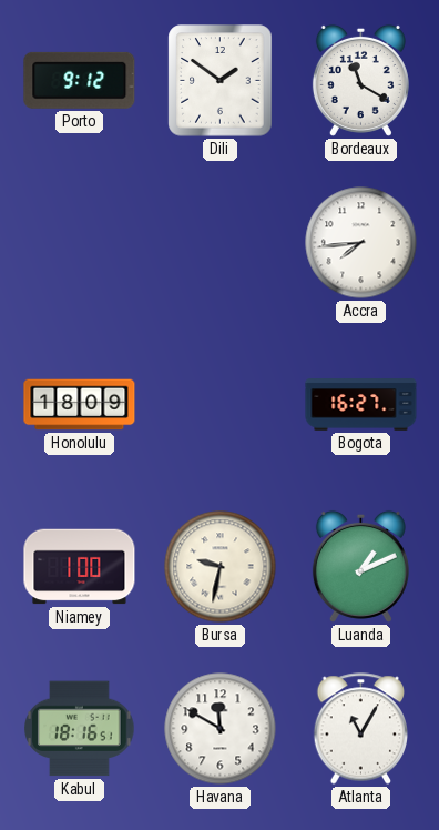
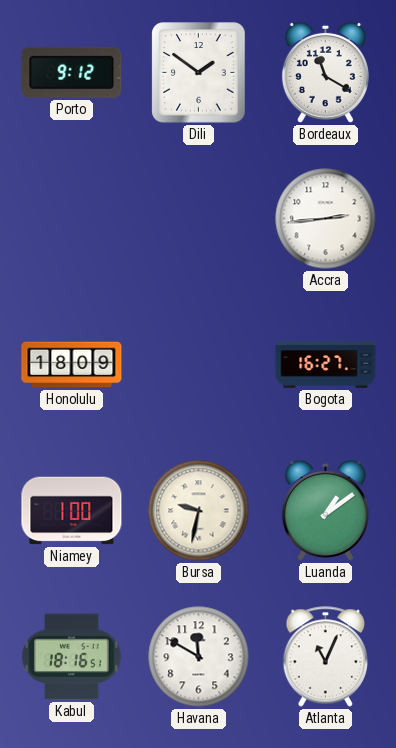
Accra: 7:44 -> 2:44 (326, 219)
Luanda: 1:11 -> 1:09 (325, 510)
Atlanta: 11:05 -> 11:04 (326, 657)
